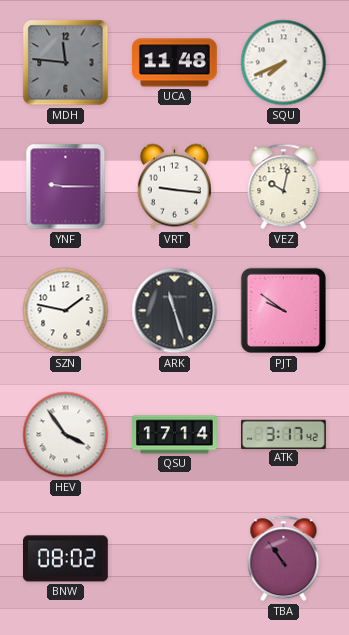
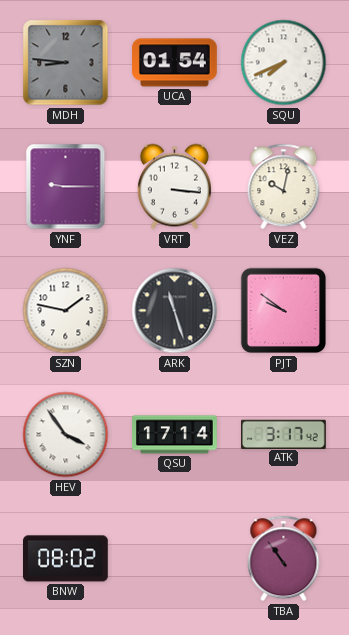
MDH: 11:46 -> 8:46 (66, 63)
UCA: 11:48 -> 01:54 (175, 63)
VRT: 9:16 -> 3:16 (174, 187)
